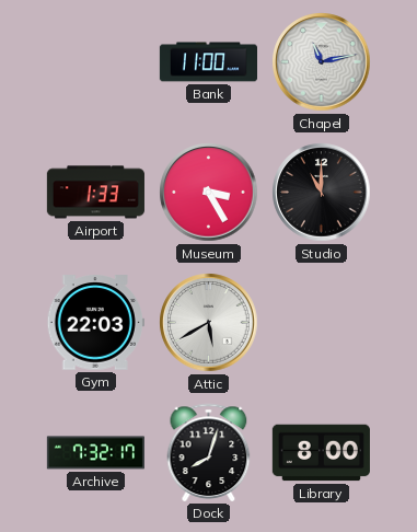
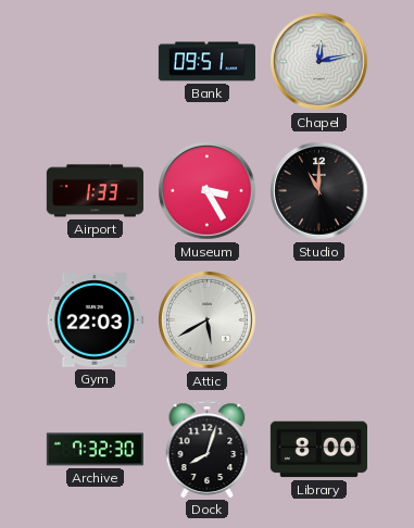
Bank: 11:00 -> 09:51 (206, 62)
Chapel: 11:13 -> 12:13 (319, 62)
Archive: 7:32:17 -> 7:32:30 (95, 450)
